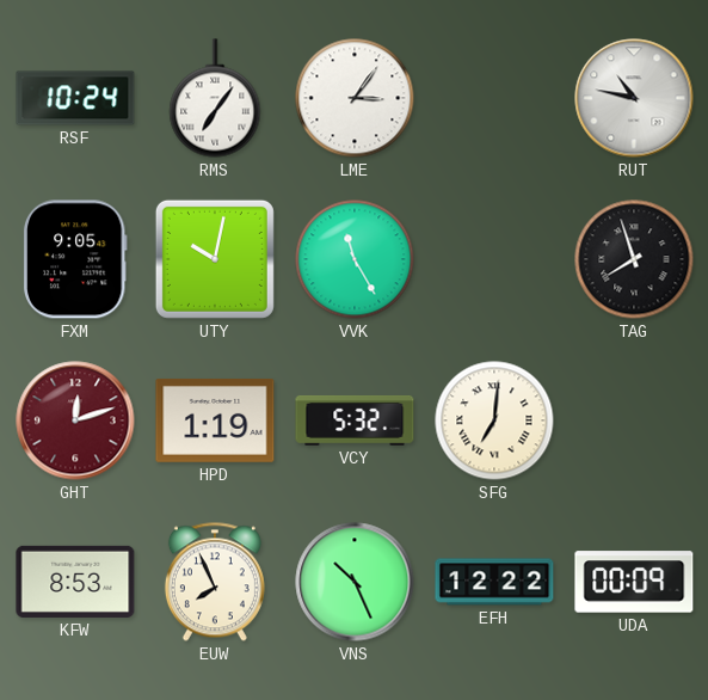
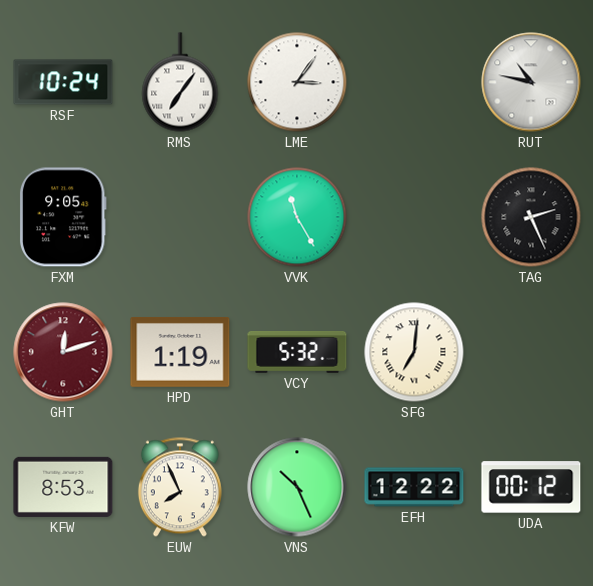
UTY: 10:02 -> none (215, 259)
TAG: 7:57 -> 2:26 (531, 217)
UDA: 00:09 -> 00:12 (531, 487)
